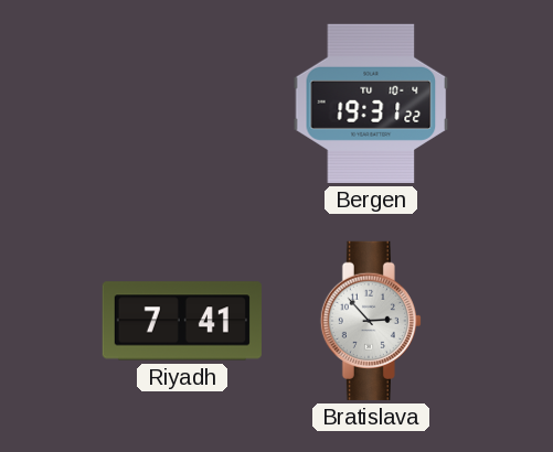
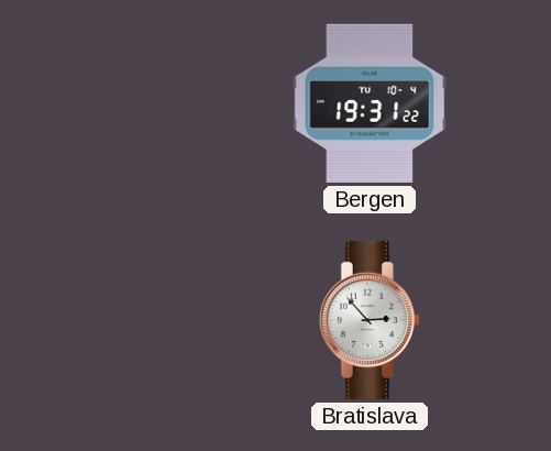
Riyadh: 7:41 -> none (182, 321)
